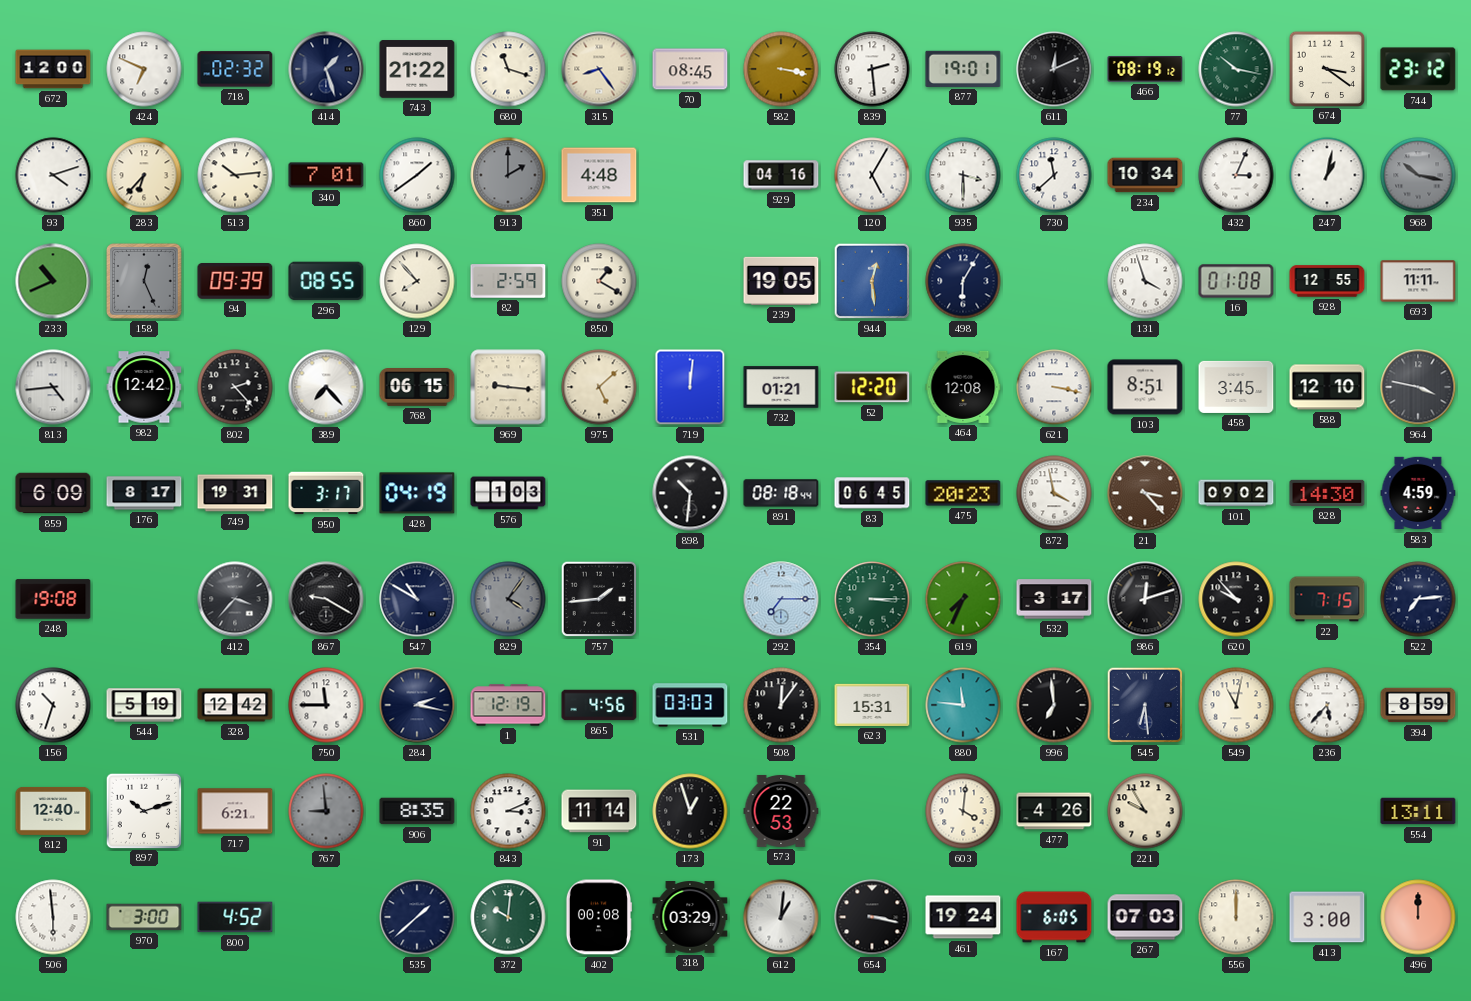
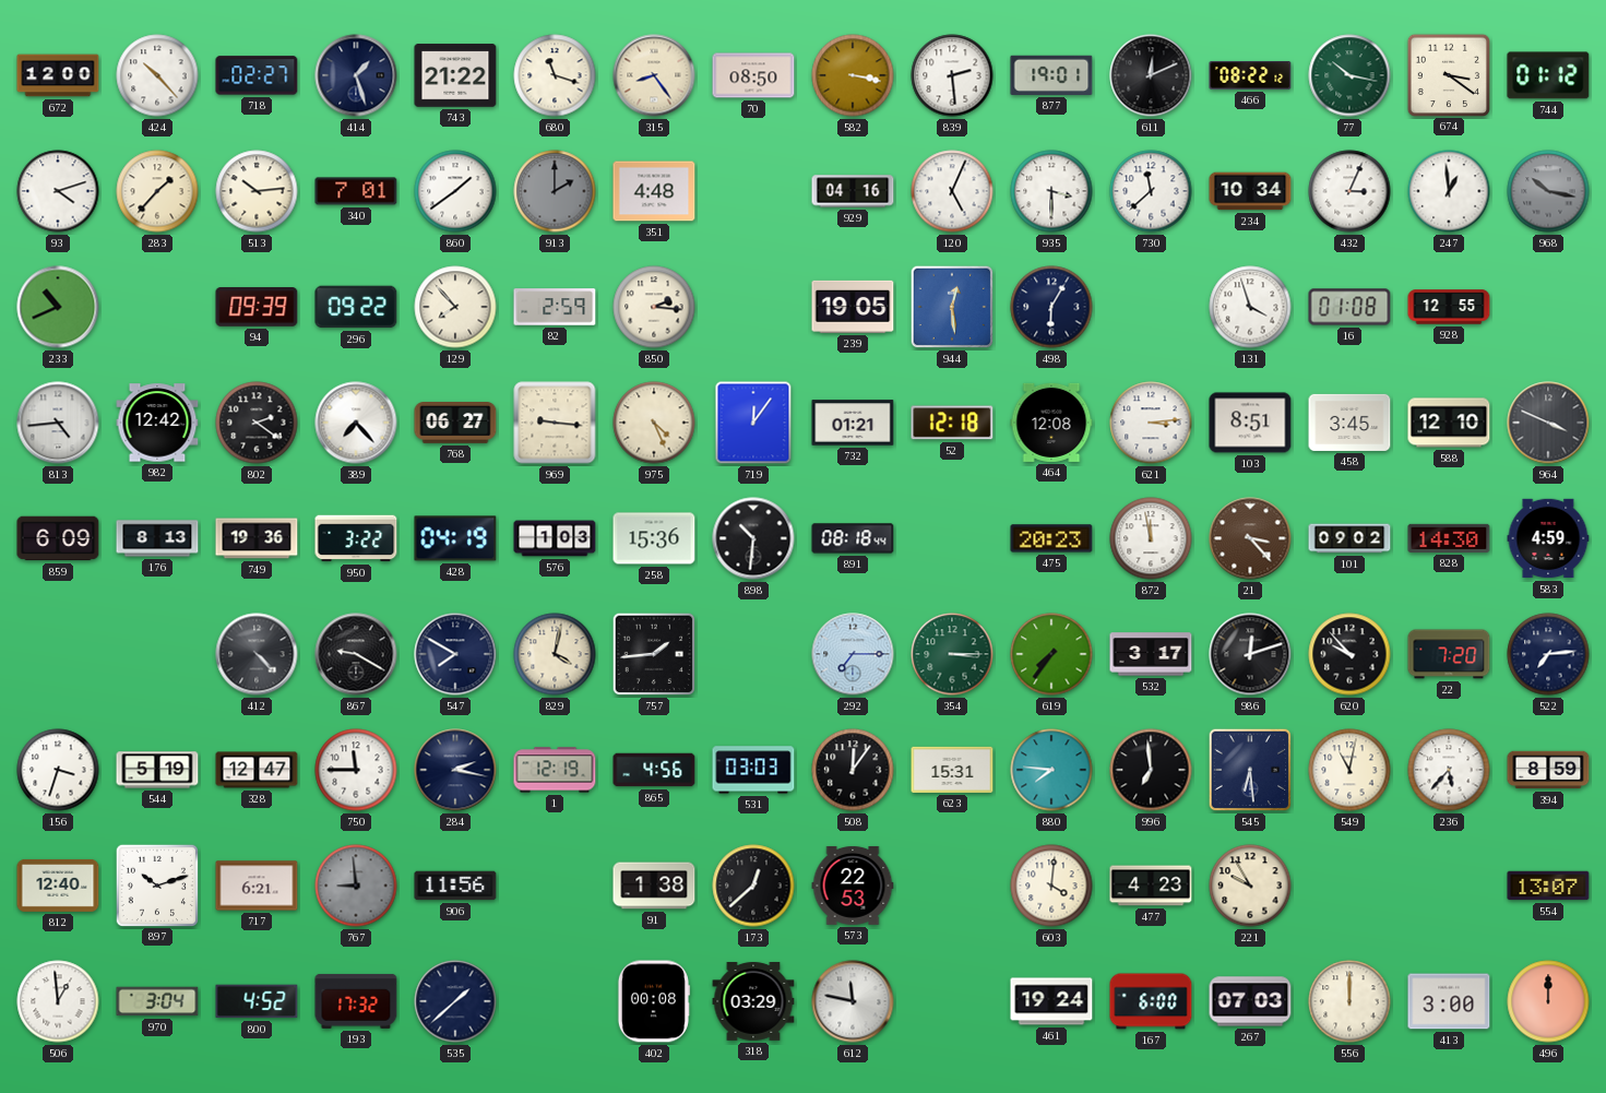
424: 6:49 -> 10:23 (157, 75)
718: 02:32 -> 02:27 (257, 75)
70: 08:45 -> 08:50 (753, 75)
466: 08:19 -> 08:22 (1250, 75)
744: 23:12 -> 01:12 (1548, 75)
283: 6:37 -> 1:37 (157, 191)
120: 5:05 -> 5:04 (952, 191)
247: 1:02 -> 12:59 (1449, 191)
158: 12:26 -> none (145, 282)
296: 08:55 -> 09:22 (356, 307)
850: 1:20 -> 2:16 (654, 307)
693: 11:11 -> none (1418, 281)
802: 2:23 -> 2:21 (257, 423)
768: 06:15 -> 06:27 (455, 424)
975: 5:08 -> 4:26 (654, 423)
719: 12:01 -> 12:06 (753, 423)
52: 12:20 -> 12:18 (952, 423)
621: 3:17 -> 3:14 (1151, 423)
964: 3:47 -> 3:49 (1548, 423)
176: 8:17 -> 8:13 (157, 538)
749: 19:31 -> 19:36 (257, 538)
950: 3:17 -> 3:22 (356, 538)
258: none -> 15:36 (654, 538)
83: 06:45 -> none (872, 493)
872: 3:58 -> 11:58 (1151, 538)
248: 19:08 -> none (53, 599)
412: 3:37 -> 4:23 (257, 654)
547: 10:50 -> 7:50 (455, 654)
829: 4:06 -> 4:02 (555, 654)
829 dial: grey -> cream (555, 654)
619: 7:34 -> 7:36 (1051, 654)
22: 7:15 -> 7:20 (1449, 654)
156: 10:33 -> 3:33 (58, 770)
328: 12:42 -> 12:47 (257, 770)
880: 11:46 -> 7:46 (1051, 770)
906: 8:35 -> 11:56 (455, 886)
843: 3:11 -> none (508, 811)
91: 11:14 -> 1:38 (654, 886)
173: 12:57 -> 12:38 (753, 886)
477: 4:26 -> 4:23 (1151, 886)
554: 13:11 -> 13:07 (1548, 886)
506: 5:59 -> 12:59 (58, 1001)
970: 3:00 -> 3:04 (157, 1001)
193: none -> 17:32 (356, 1001)
372: 10:01 -> none (508, 917)
612: 1:01 -> 11:47 (853, 1001)
654: 3:17 -> none (872, 917)
167: 6:05 -> 6:00 (1151, 1001)
